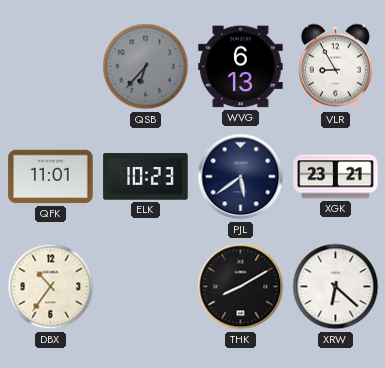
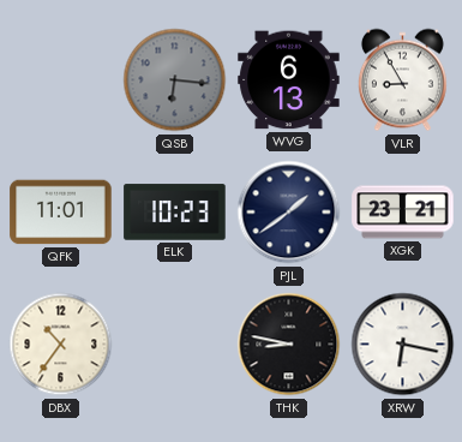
QSB: 6:37 -> 6:16 (175, 80)
PJL: 5:39 -> 1:39 (289, 213)
THK: 8:10 -> 8:47 (289, 345)
XRW: 6:22 -> 6:17 (403, 345)
